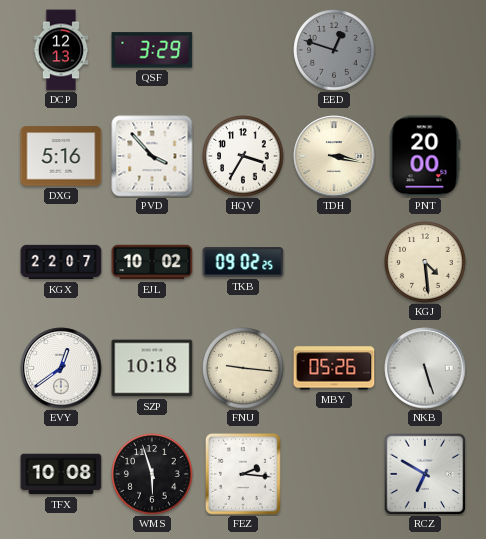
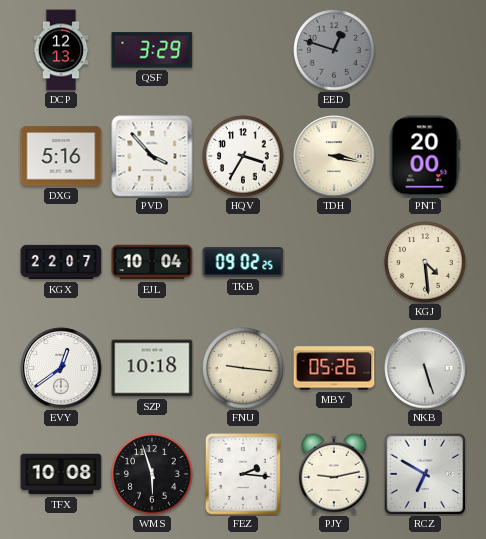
EJL: 10:02 -> 10:04 (152, 262)
PJY: none -> 9:13 (335, 474)
